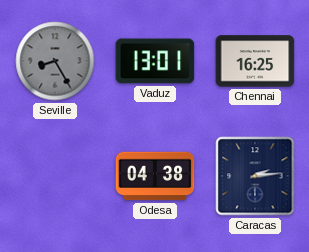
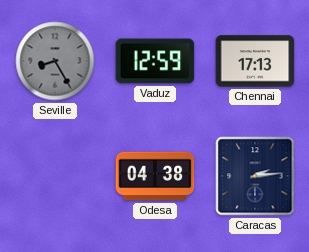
Vaduz: 13:01 -> 12:59 (155, 61)
Chennai: 16:25 -> 17:13 (255, 61)
